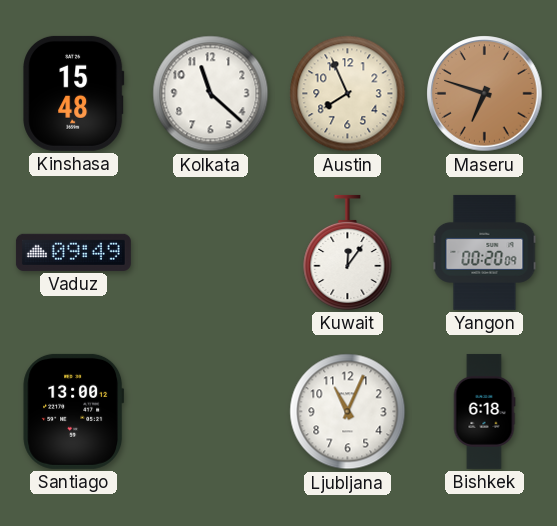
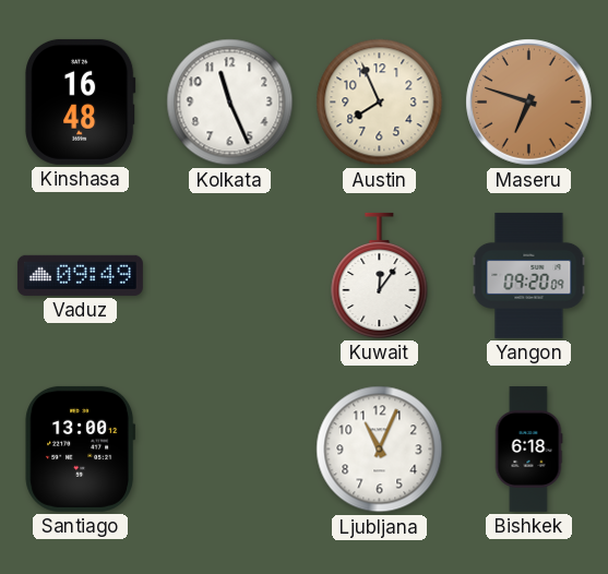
Kinshasa: 15:48 -> 16:48 (81, 101)
Kolkata: 11:22 -> 11:26 (230, 103)
Yangon: 00:20 -> 09:20 (529, 275)
